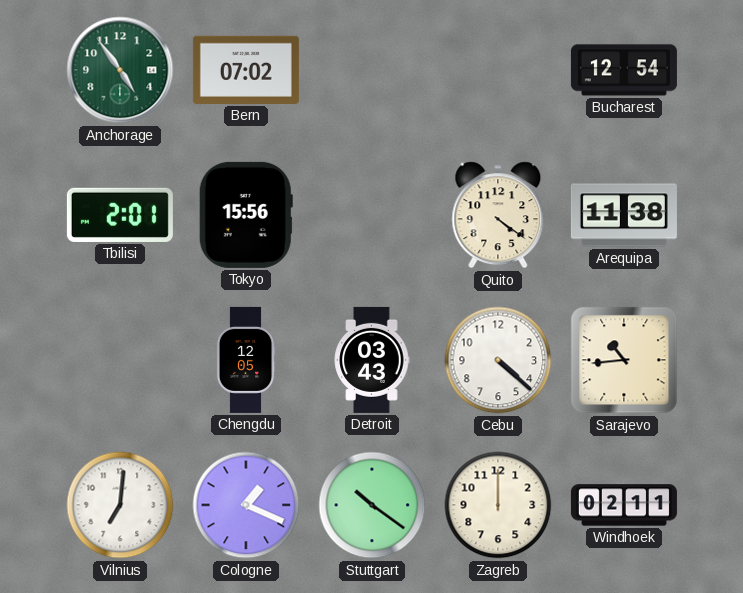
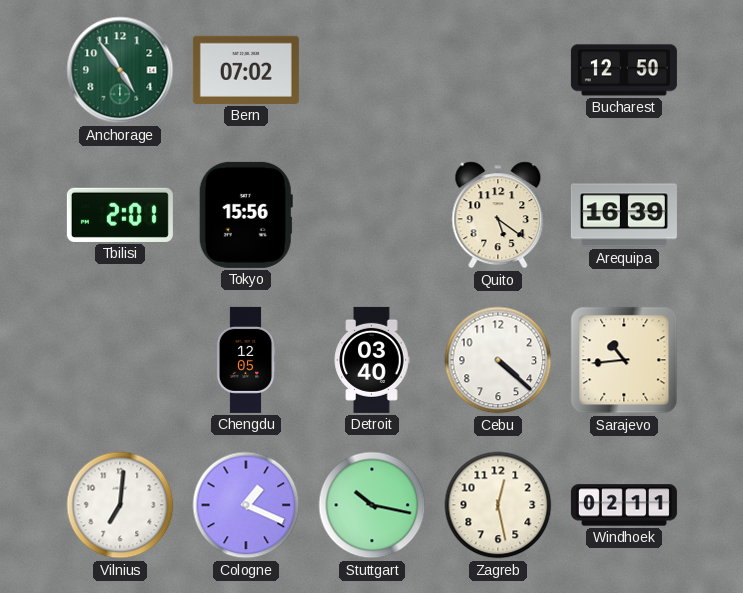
Bucharest: 12:54 -> 12:50 (624, 70)
Quito: 4:21 -> 5:21 (498, 215)
Arequipa: 11:38 -> 16:39 (624, 215)
Detroit: 03:43 -> 03:40 (372, 360)
Stuttgart: 10:21 -> 10:17 (372, 505)
Zagreb: 12:00 -> 12:28 (498, 505)
